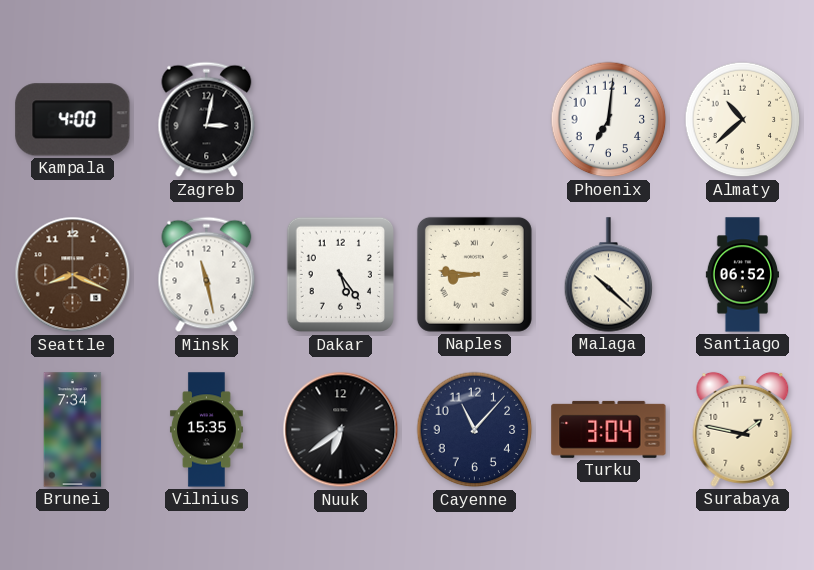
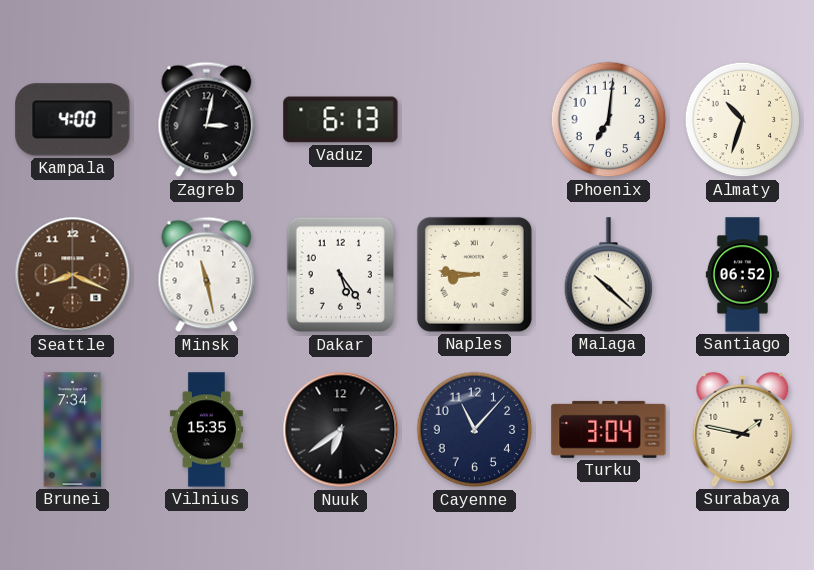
Vaduz: none -> 6:13 (341, 120)
Almaty: 10:38 -> 10:33 (743, 120)
